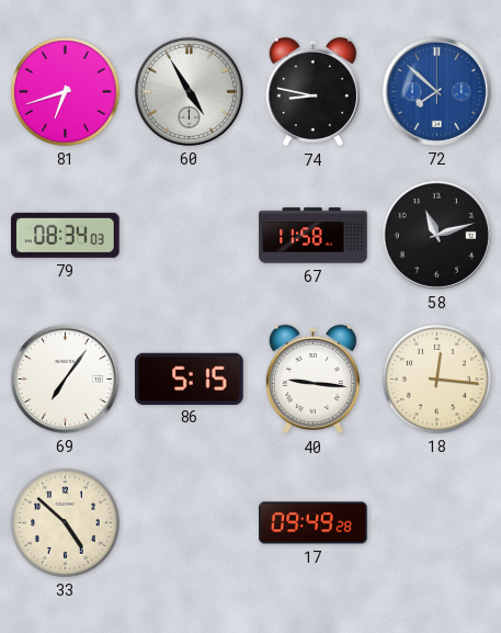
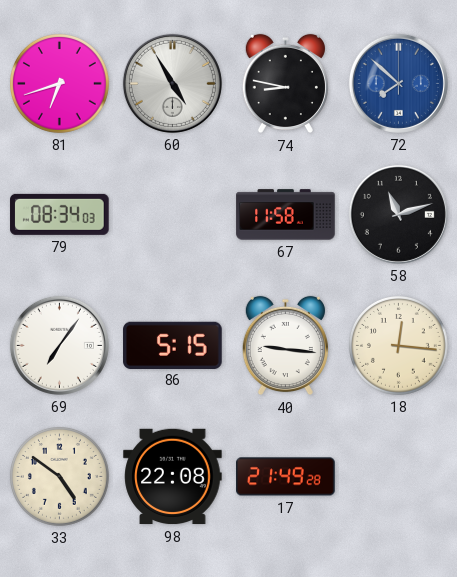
33: 4:52 -> 4:51 (60, 477)
98: none -> 22:08 (173, 477)
17: 09:49 -> 21:49 (286, 477)
